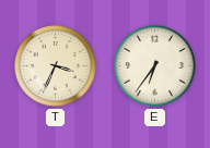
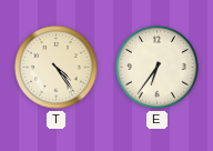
T: 3:34 -> 4:24 (57, 68)
